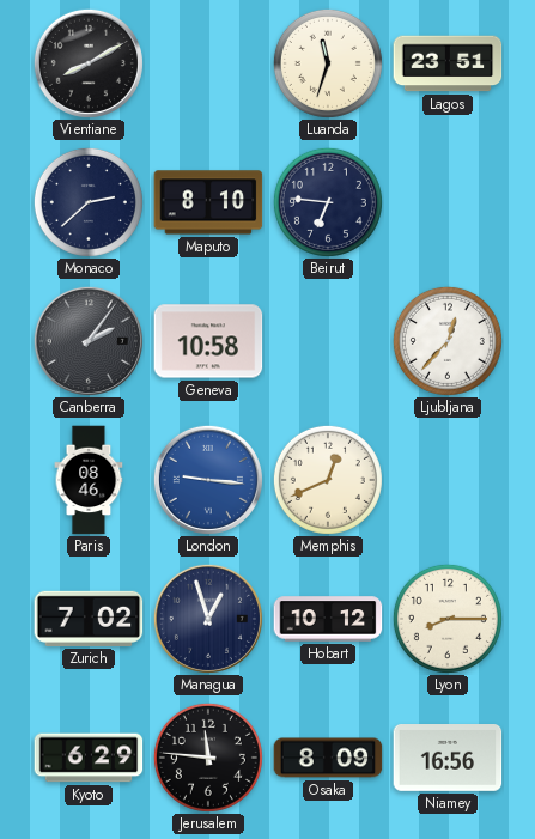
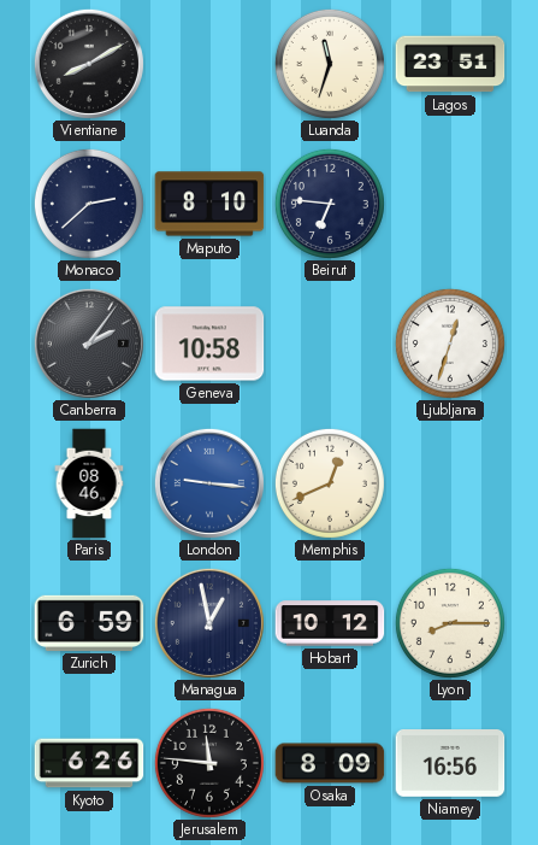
Ljubljana: 12:37 -> 12:33 (450, 344)
Zurich: 7:02 -> 6:59 (89, 623)
Managua: 12:57 -> 12:58 (209, 623)
Kyoto: 6:29 -> 6:26 (89, 763)
